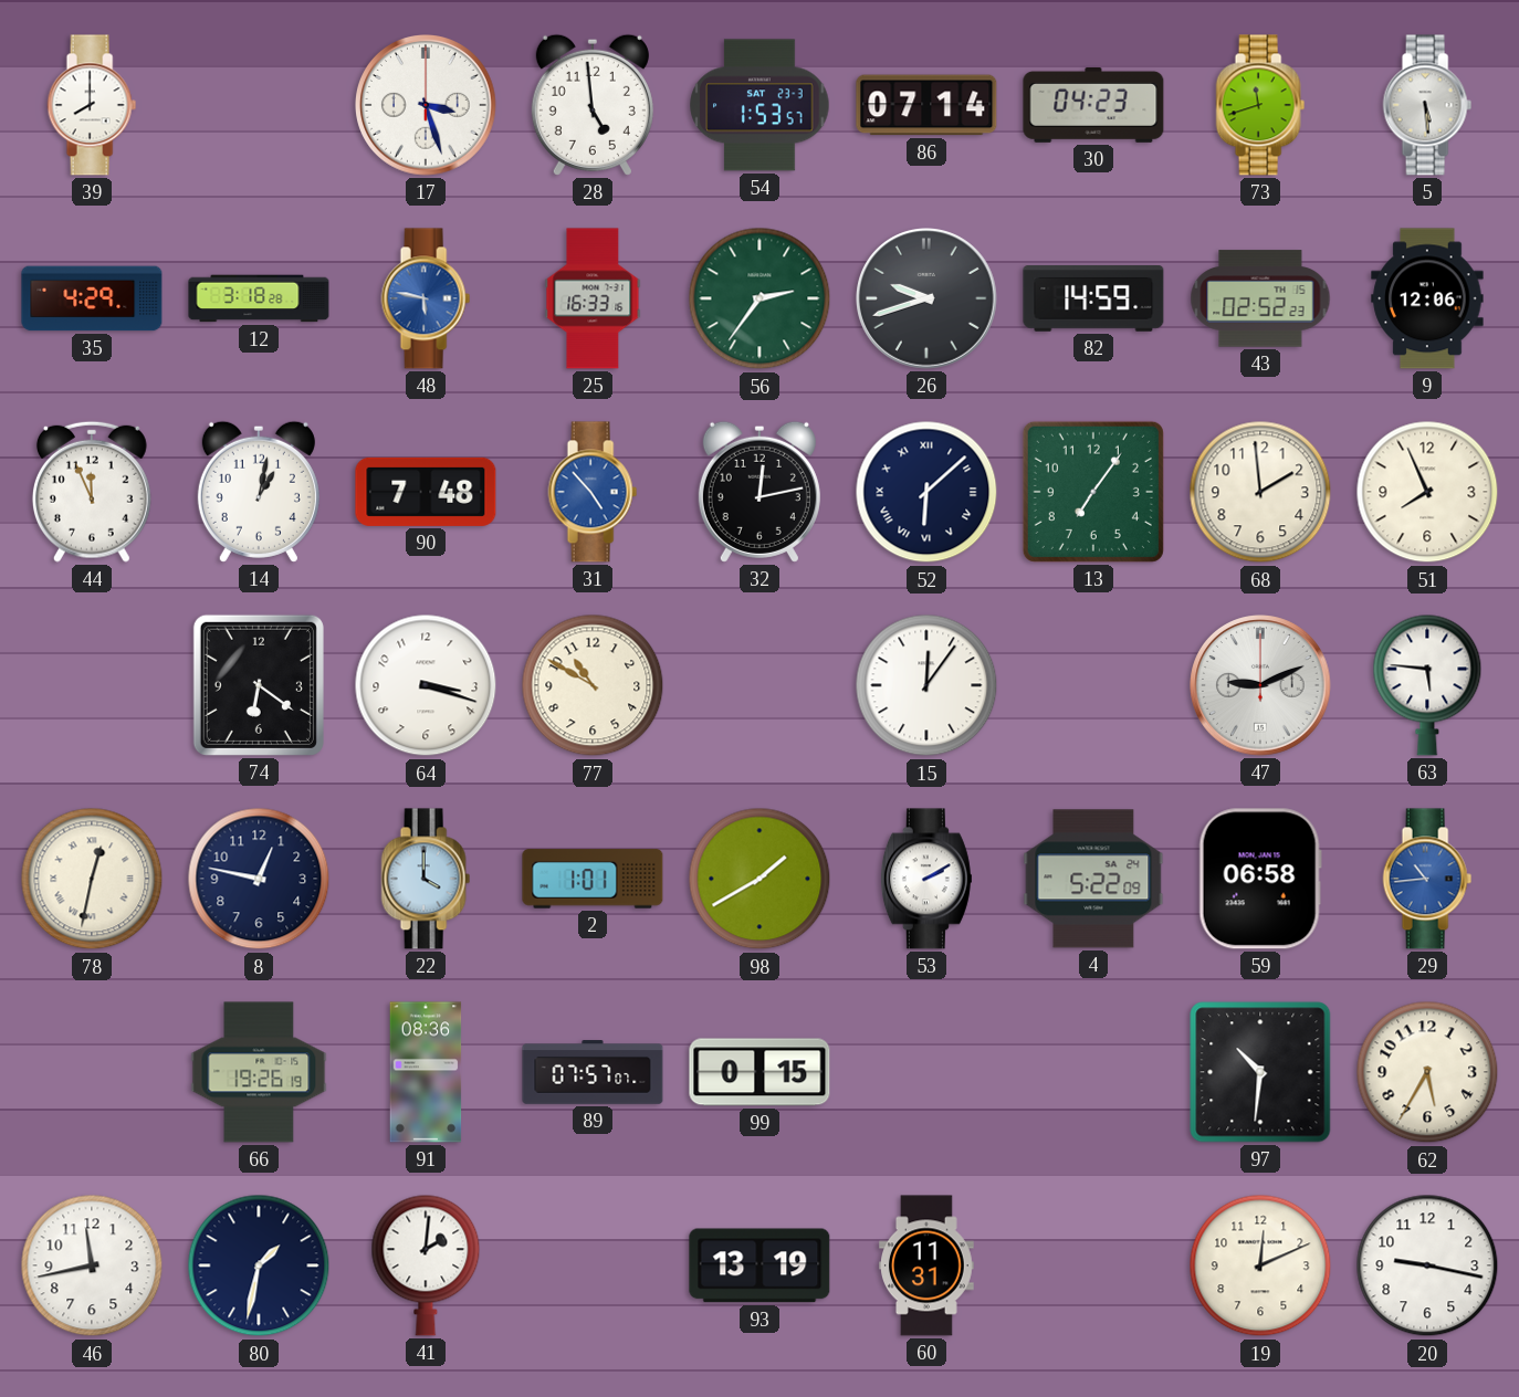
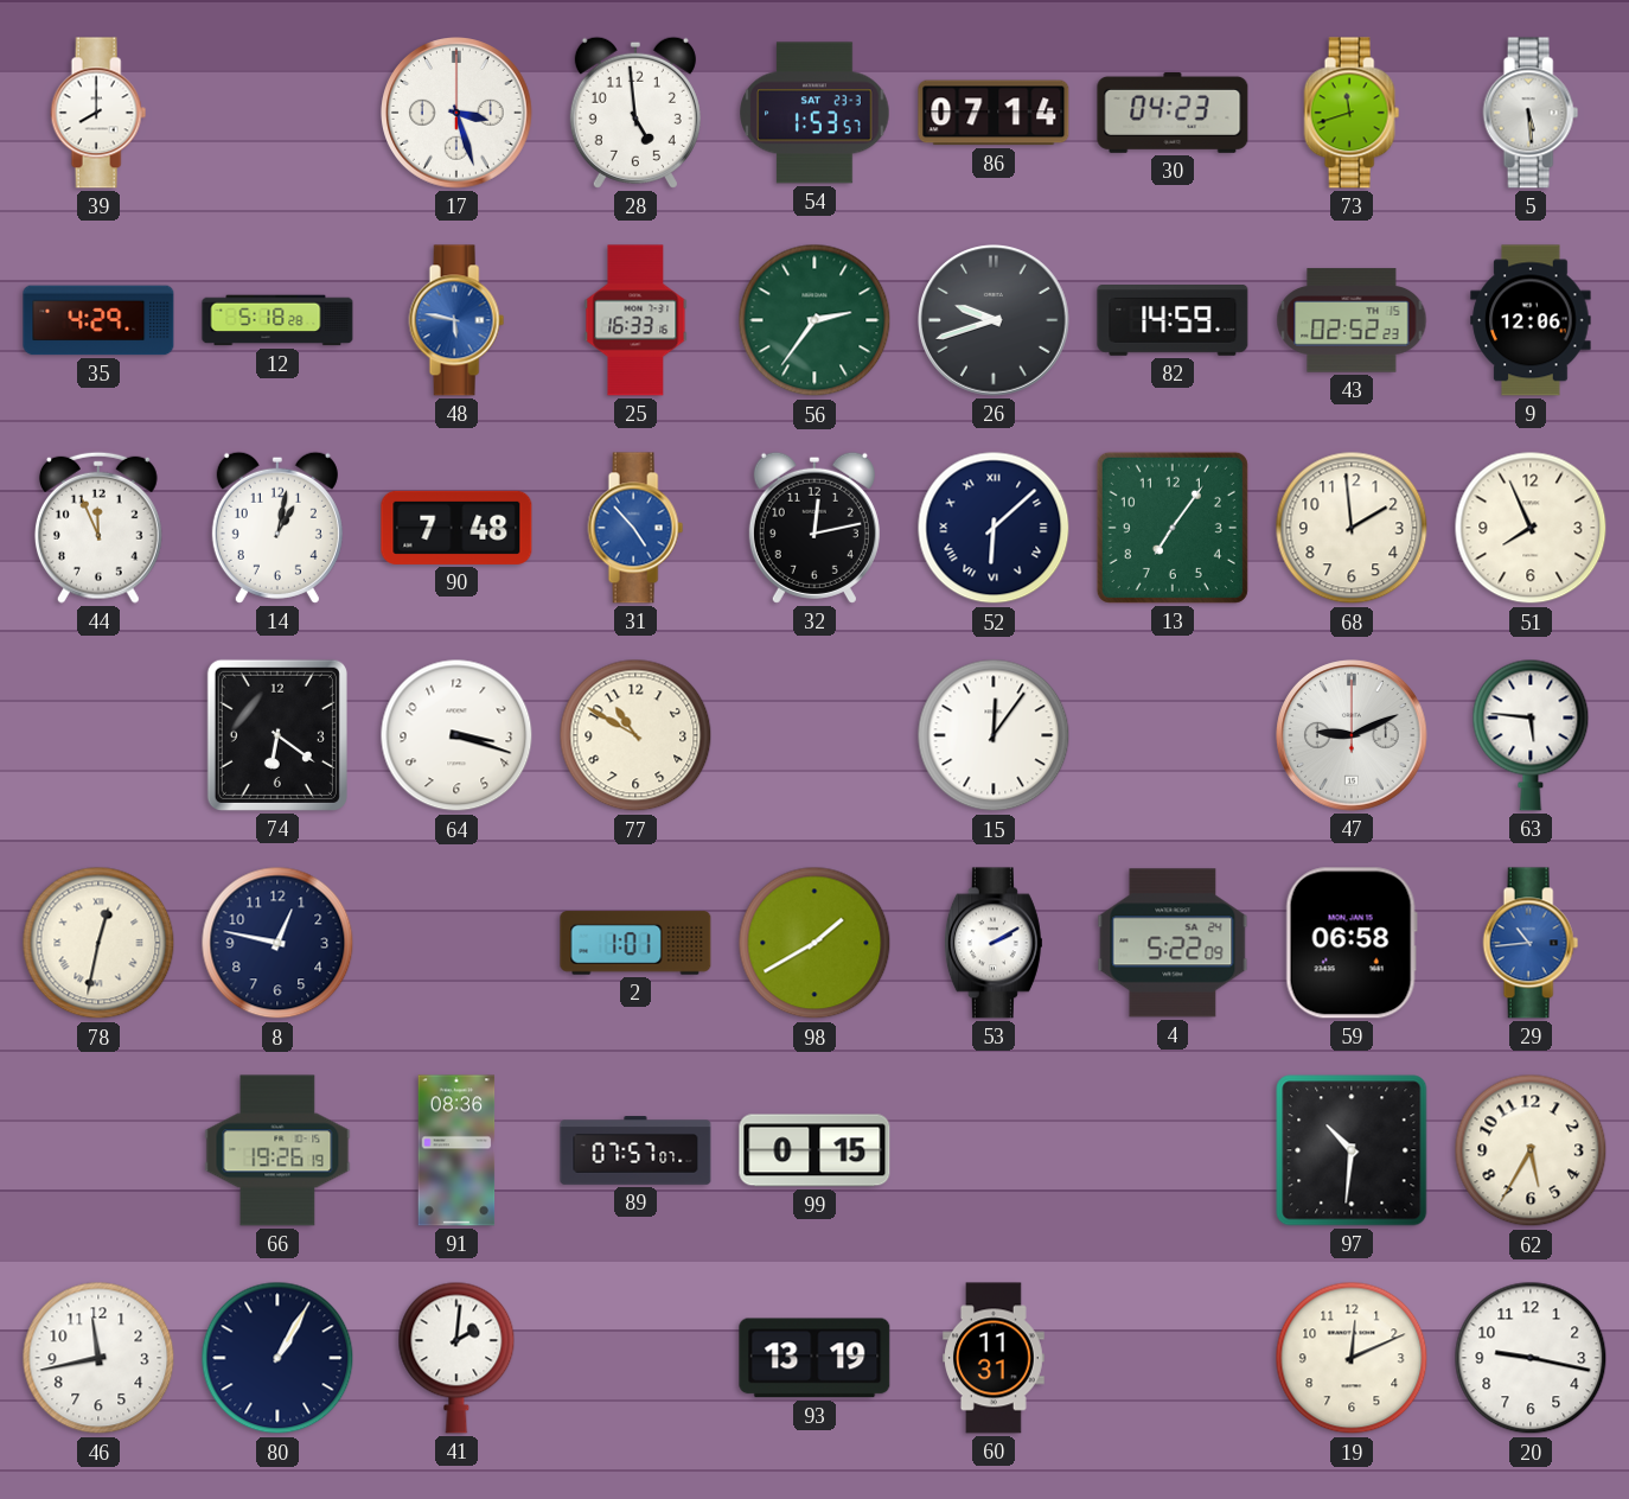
12: 3:18 -> 5:18 (277, 320)
22: 4:00 -> none (426, 879)
80: 1:32 -> 1:05 (277, 1358)
